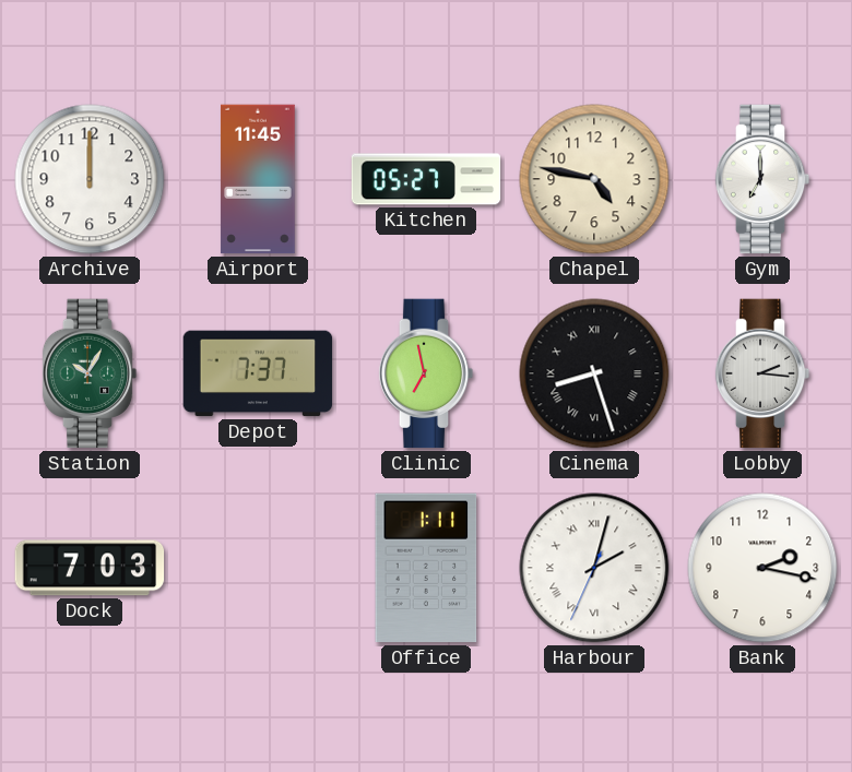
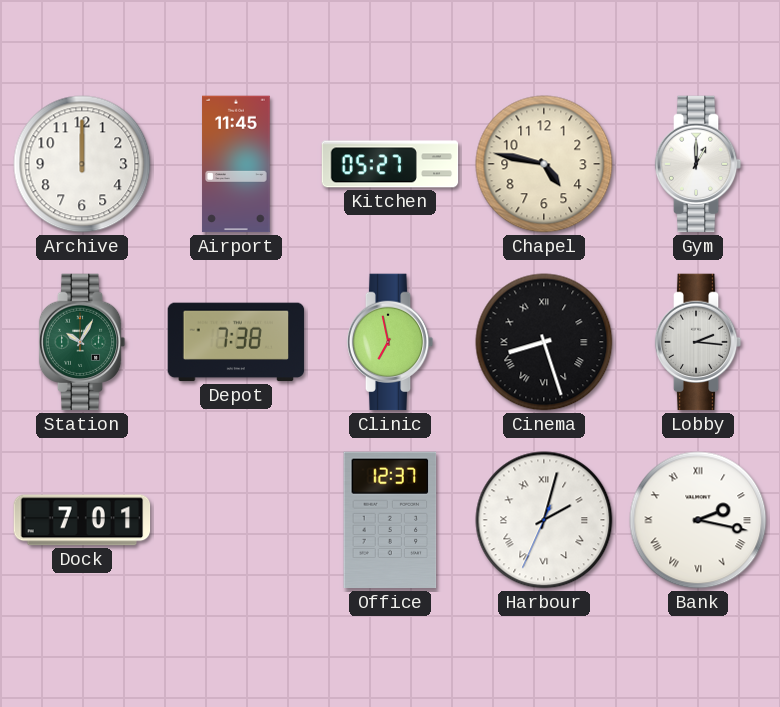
Gym: 7:00 -> 1:00 (698, 164)
Depot: 7:37 -> 7:38 (236, 342)
Dock: 7:03 -> 7:01 (82, 520)
Office: 1:11 -> 12:37 (390, 520)
Bank numerals: Arabic -> Roman (698, 520)
